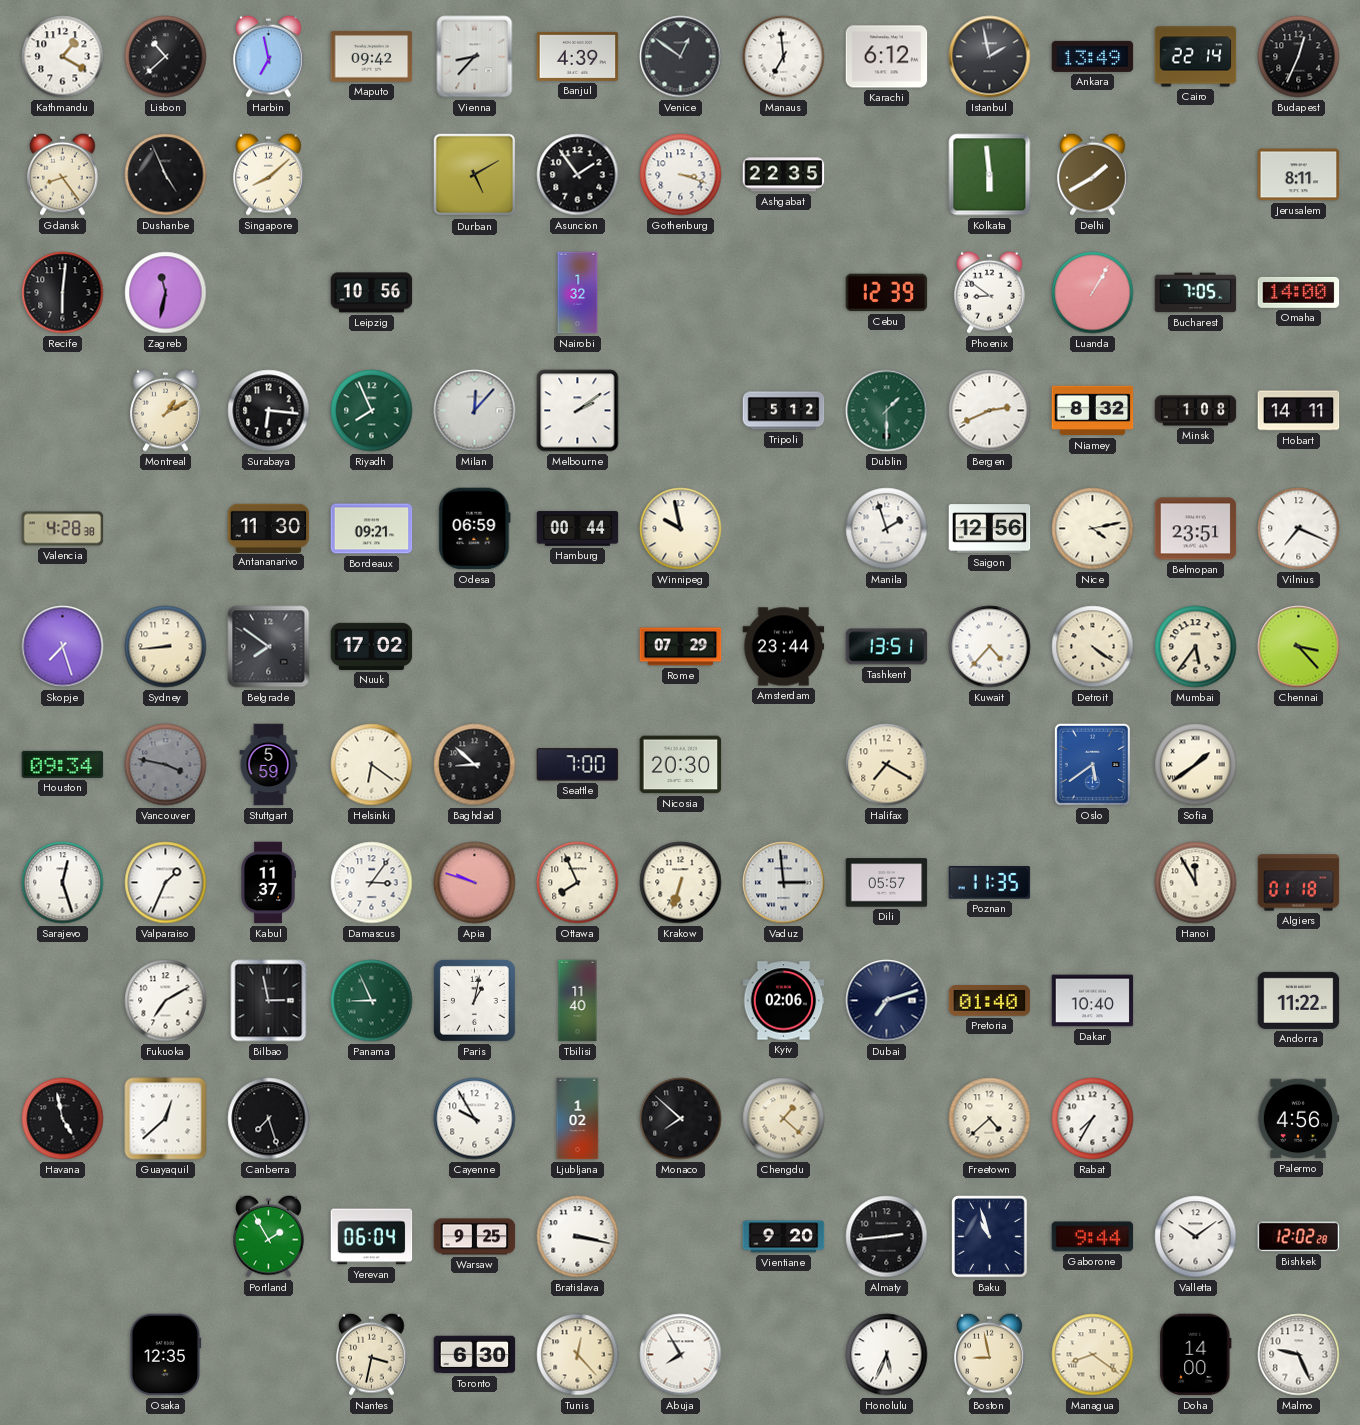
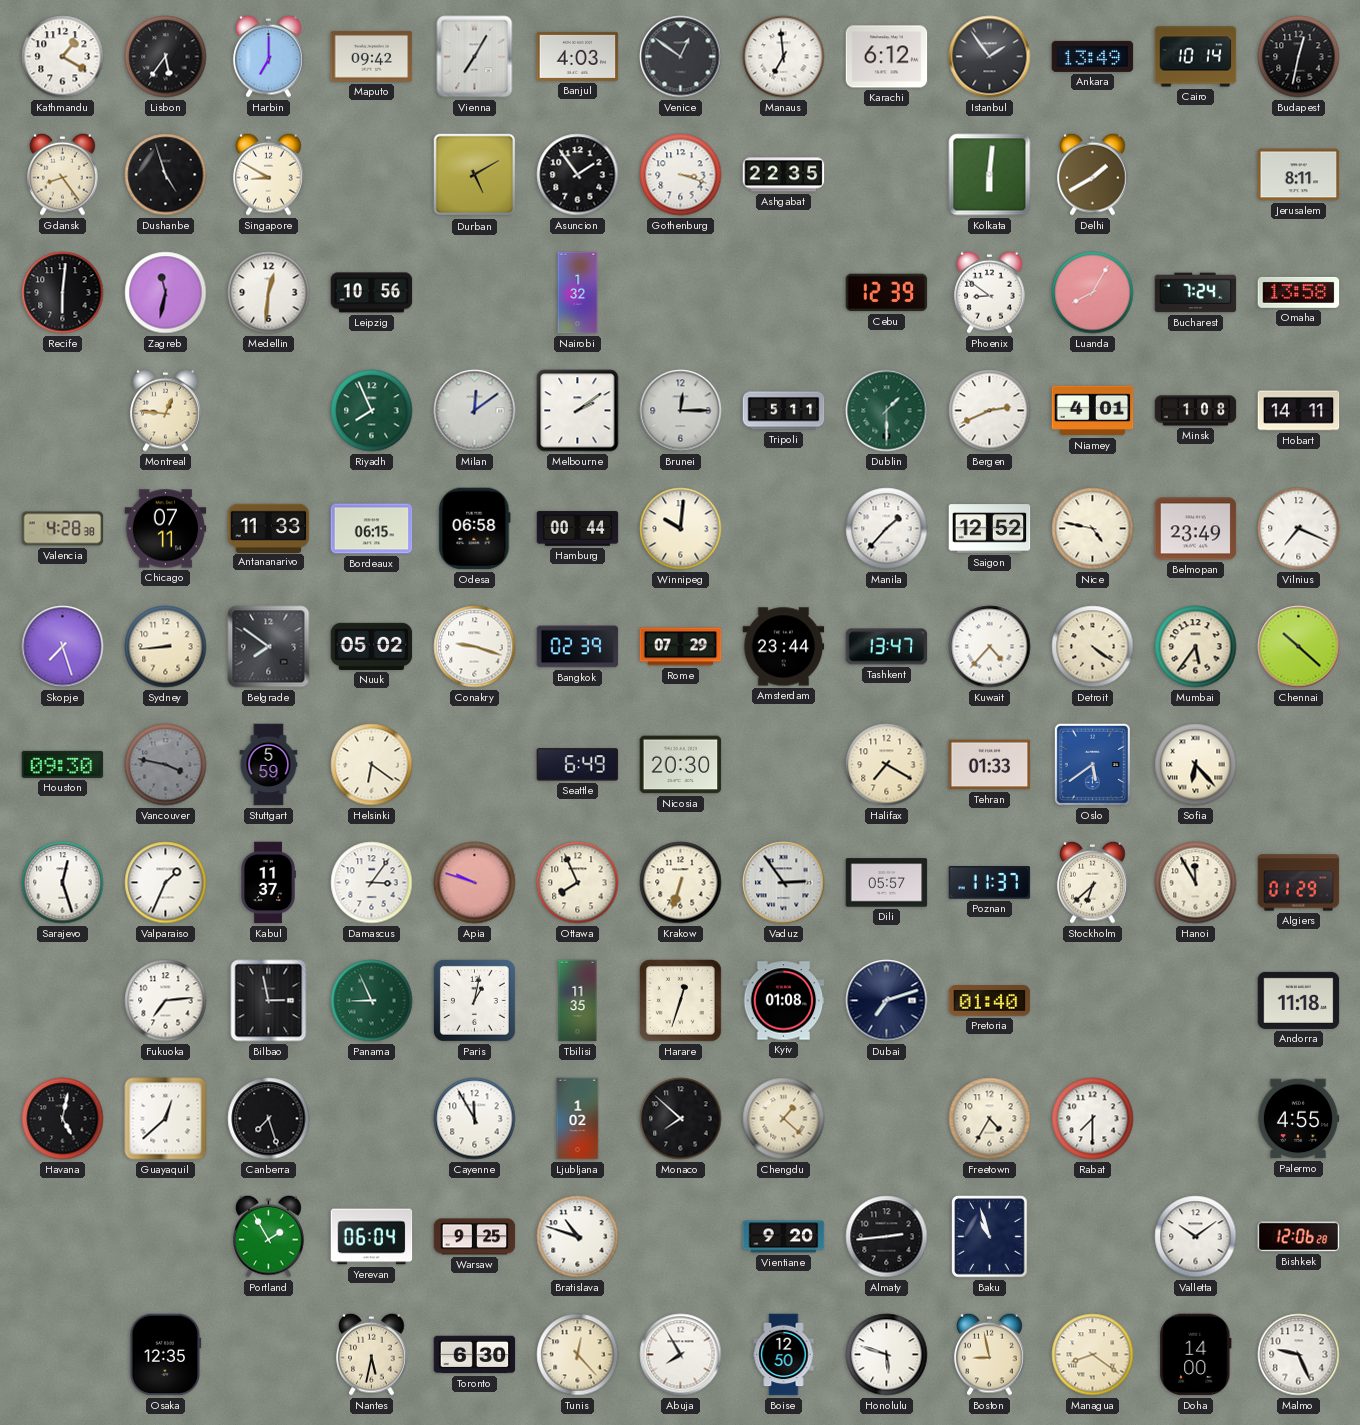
Lisbon: 10:38 -> 5:36 (166, 57)
Harbin: 6:58 -> 7:00 (269, 56)
Vienna: 8:37 -> 7:05 (475, 57)
Banjul: 4:39 -> 4:03 (578, 56)
Istanbul: 1:58 -> 1:54 (990, 57)
Cairo: 22:14 -> 10:14 (1196, 57)
Budapest: 12:34 -> 12:32 (1299, 57)
Dushanbe: 4:56 -> 4:57 (166, 175)
Singapore: 8:08 -> 8:50 (269, 174)
Kolkata: 5:59 -> 6:01 (990, 175)
Medellin: none -> 12:31 (269, 293)
Luanda: 1:05 -> 8:05 (1093, 293)
Bucharest: 7:05 -> 7:24 (1196, 293)
Omaha: 14:00 -> 13:58 (1299, 292)
Montreal: 1:10 -> 12:46 (166, 410)
Surabaya: 6:16 -> none (269, 411)
Milan: 12:07 -> 12:09 (475, 411)
Brunei: none -> 12:15 (681, 411)
Tripoli: 5:12 -> 5:11 (784, 411)
Niamey: 8:32 -> 4:01 (1093, 411)
Chicago: none -> 07:11 (166, 529)
Antananarivo: 11:30 -> 11:33 (269, 528)
Bordeaux: 09:21 -> 06:15 (372, 529)
Odesa: 06:59 -> 06:58 (475, 529)
Winnipeg: 9:58 -> 10:01 (681, 529)
Manila: 1:57 -> 1:37 (887, 529)
Saigon: 12:56 -> 12:52 (990, 529)
Nice: 4:13 -> 4:47 (1093, 529)
Belmopan: 23:51 -> 23:49 (1196, 529)
Nuuk: 17:02 -> 05:02 (372, 646)
Conakry: none -> 9:18 (475, 647)
Bangkok: none -> 02:39 (578, 647)
Tashkent: 13:51 -> 13:47 (887, 647)
Chennai: 3:23 -> 10:22 (1299, 647)
Houston: 09:34 -> 09:30 (63, 764)
Baghdad: 8:52 -> none (475, 765)
Seattle: 7:00 -> 6:49 (578, 765)
Tehran: none -> 01:33 (990, 765)
Sofia: 1:39 -> 6:23 (1196, 765)
Vaduz: 2:59 -> 2:54 (784, 883)
Poznan: 11:35 -> 11:37 (990, 883)
Stockholm: none -> 6:38 (1093, 882)
Algiers: 01:18 -> 01:29 (1299, 883)
Fukuoka: 7:10 -> 7:14 (166, 1001)
Tbilisi: 11:40 -> 11:35 (578, 1001)
Harare: none -> 12:33 (680, 1000)
Kyiv: 02:06 -> 01:08 (784, 1001)
Dakar: 10:40 -> none (1093, 1001)
Andorra: 11:22 -> 11:18 (1299, 1000)
Havana: 4:58 -> 5:02 (63, 1119)
Cayenne: 9:55 -> 11:55 (475, 1119)
Freetown: 4:38 -> 4:35 (990, 1119)
Rabat: 7:35 -> 7:30 (1093, 1119)
Palermo: 4:56 -> 4:55 (1298, 1119)
Bratislava: 3:17 -> 10:48 (578, 1237)
Gaborone: 9:44 -> none (1093, 1237)
Bishkek: 12:02 -> 12:06 (1299, 1237)
Nantes: 3:32 -> 5:32 (372, 1354)
Boise: none -> 12:50 (784, 1355)
Honolulu: 5:34 -> 5:48 (887, 1355)
